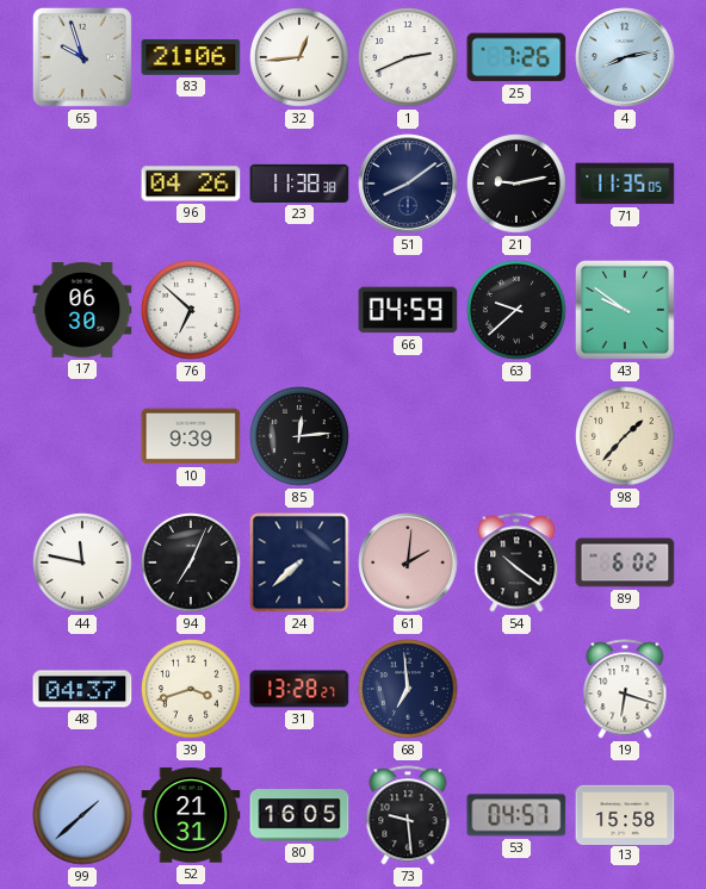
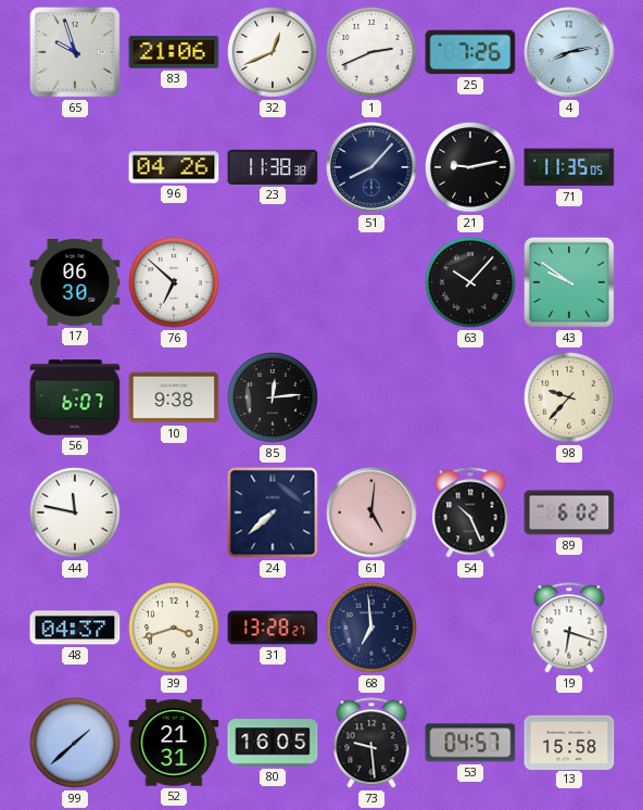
32: 12:44 -> 12:41 (273, 52)
51: 8:09 -> 8:07 (371, 167)
66: 04:59 -> none (408, 310)
63: 9:38 -> 10:07 (470, 282)
56: none -> 6:07 (75, 397)
10: 9:39 -> 9:38 (174, 397)
98: 1:37 -> 9:37 (569, 397)
94: 7:04 -> none (191, 562)
61: 2:01 -> 5:01 (371, 512)
54: 10:21 -> 10:26 (470, 512)
